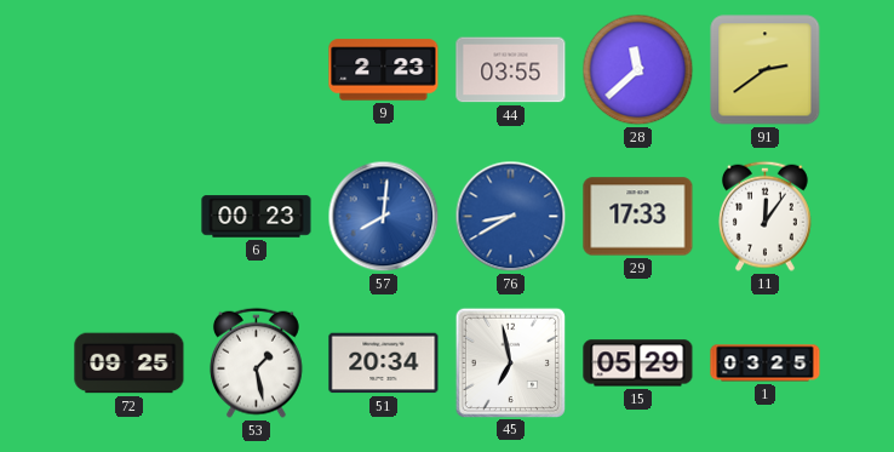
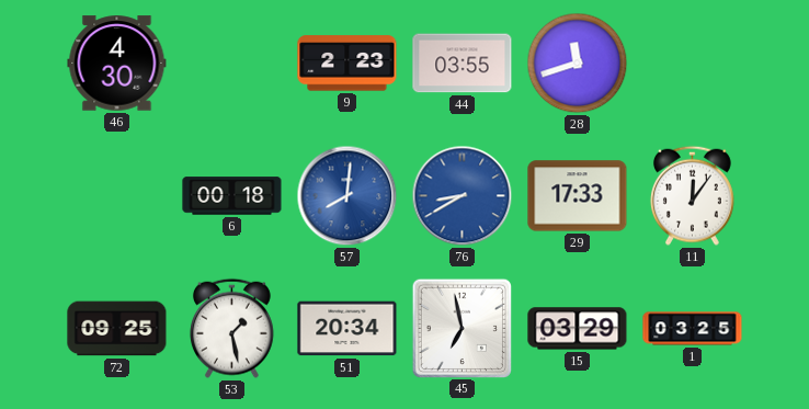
46: none -> 4:30 (117, 64)
28: 11:38 -> 11:42 (578, 64)
91: 2:39 -> none (766, 70)
6: 00:23 -> 00:18 (232, 196)
15: 05:29 -> 03:29 (578, 329)
